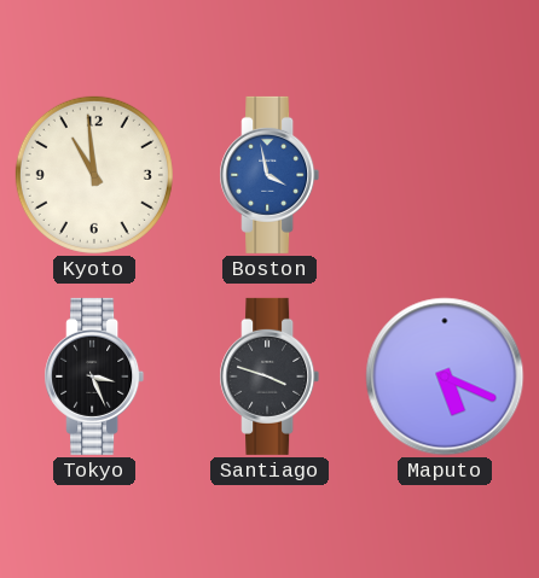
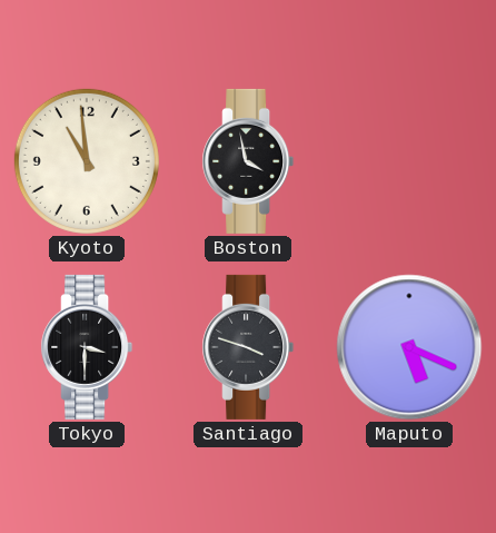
Boston dial: blue -> black (248, 161)
Tokyo: 3:26 -> 3:30 (87, 347)
